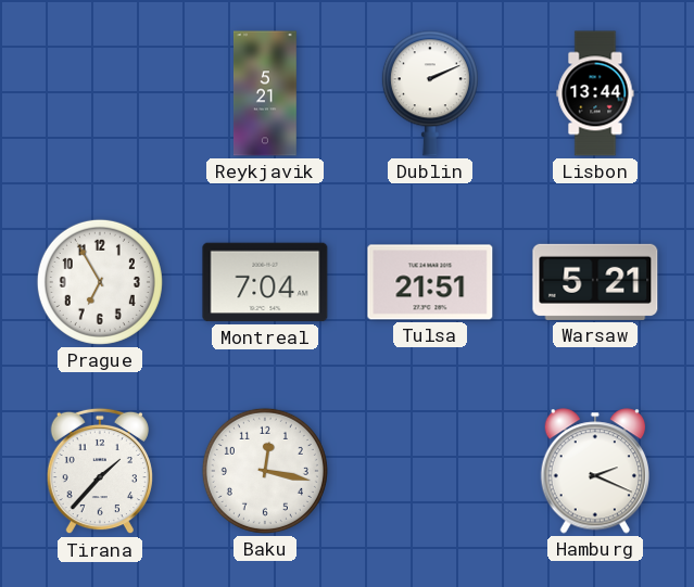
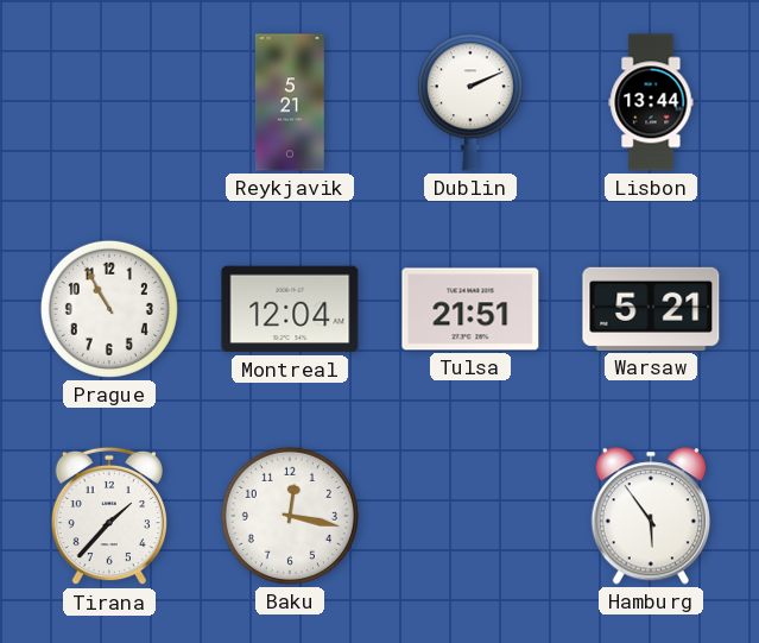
Prague: 6:55 -> 10:55 (109, 309)
Montreal: 7:04 -> 12:04 (290, 309)
Hamburg: 2:19 -> 5:54 (651, 516)
